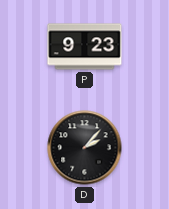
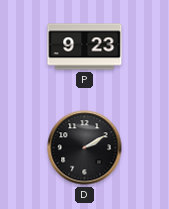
D: 2:07 -> 2:10 (85, 148)
